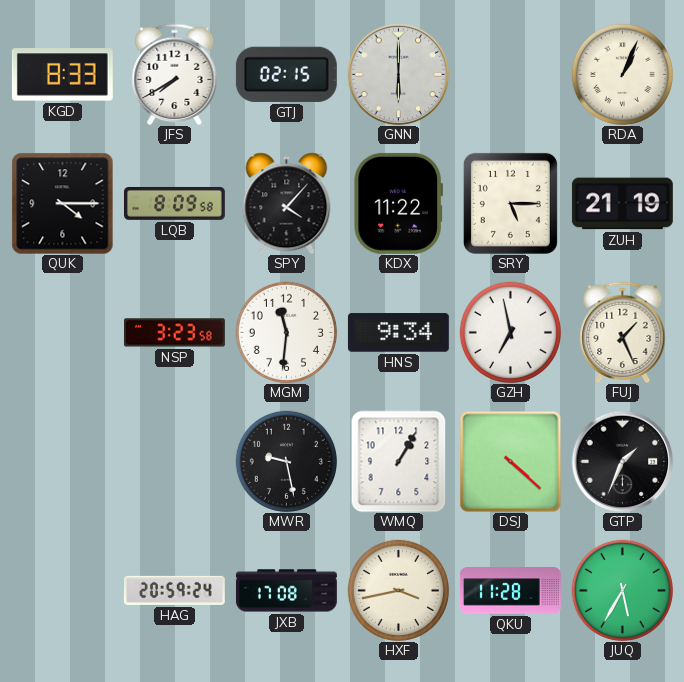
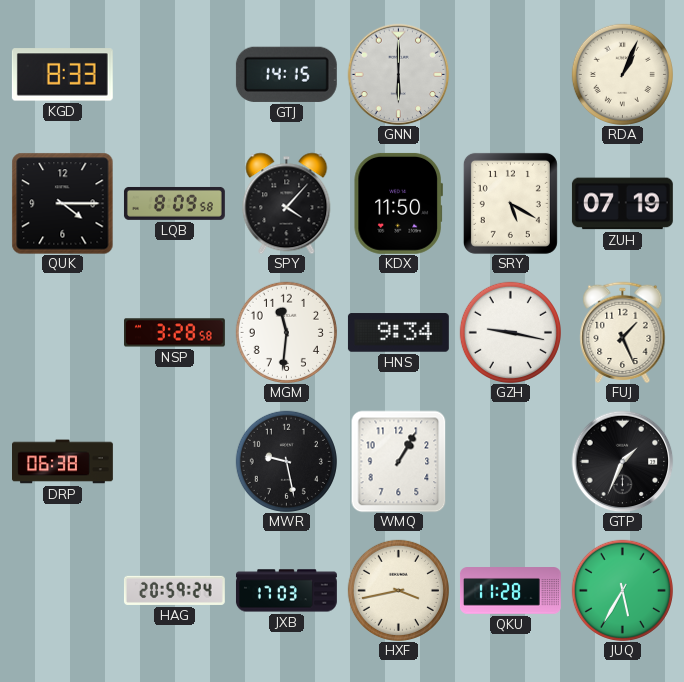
JFS: 7:40 -> none (175, 74)
GTJ: 02:15 -> 14:15 (286, 74)
KDX: 11:22 -> 11:50 (398, 203)
SRY: 5:15 -> 5:20 (510, 203)
ZUH: 21:19 -> 07:19 (622, 204)
NSP: 3:23 -> 3:28 (175, 333)
GZH: 6:58 -> 9:17 (510, 332)
DRP: none -> 06:38 (63, 462)
DSJ: 4:22 -> none (510, 461)
JXB: 17:08 -> 17:03 (286, 591)
